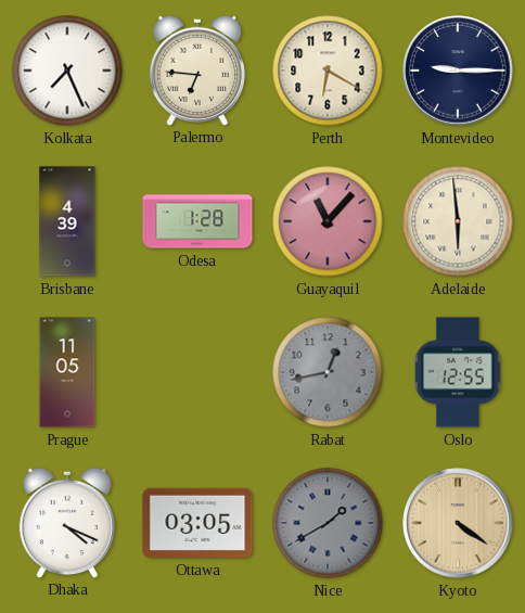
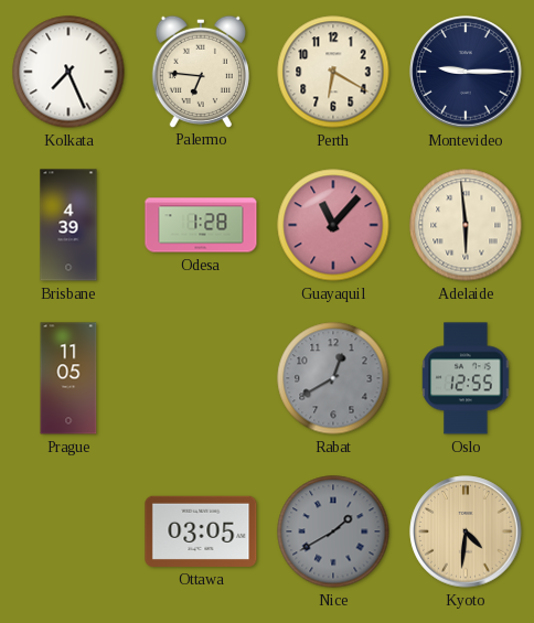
Rabat: 12:43 -> 12:40 (333, 378)
Dhaka: 4:19 -> none (67, 522)
Kyoto: 4:21 -> 4:31 (466, 531)
